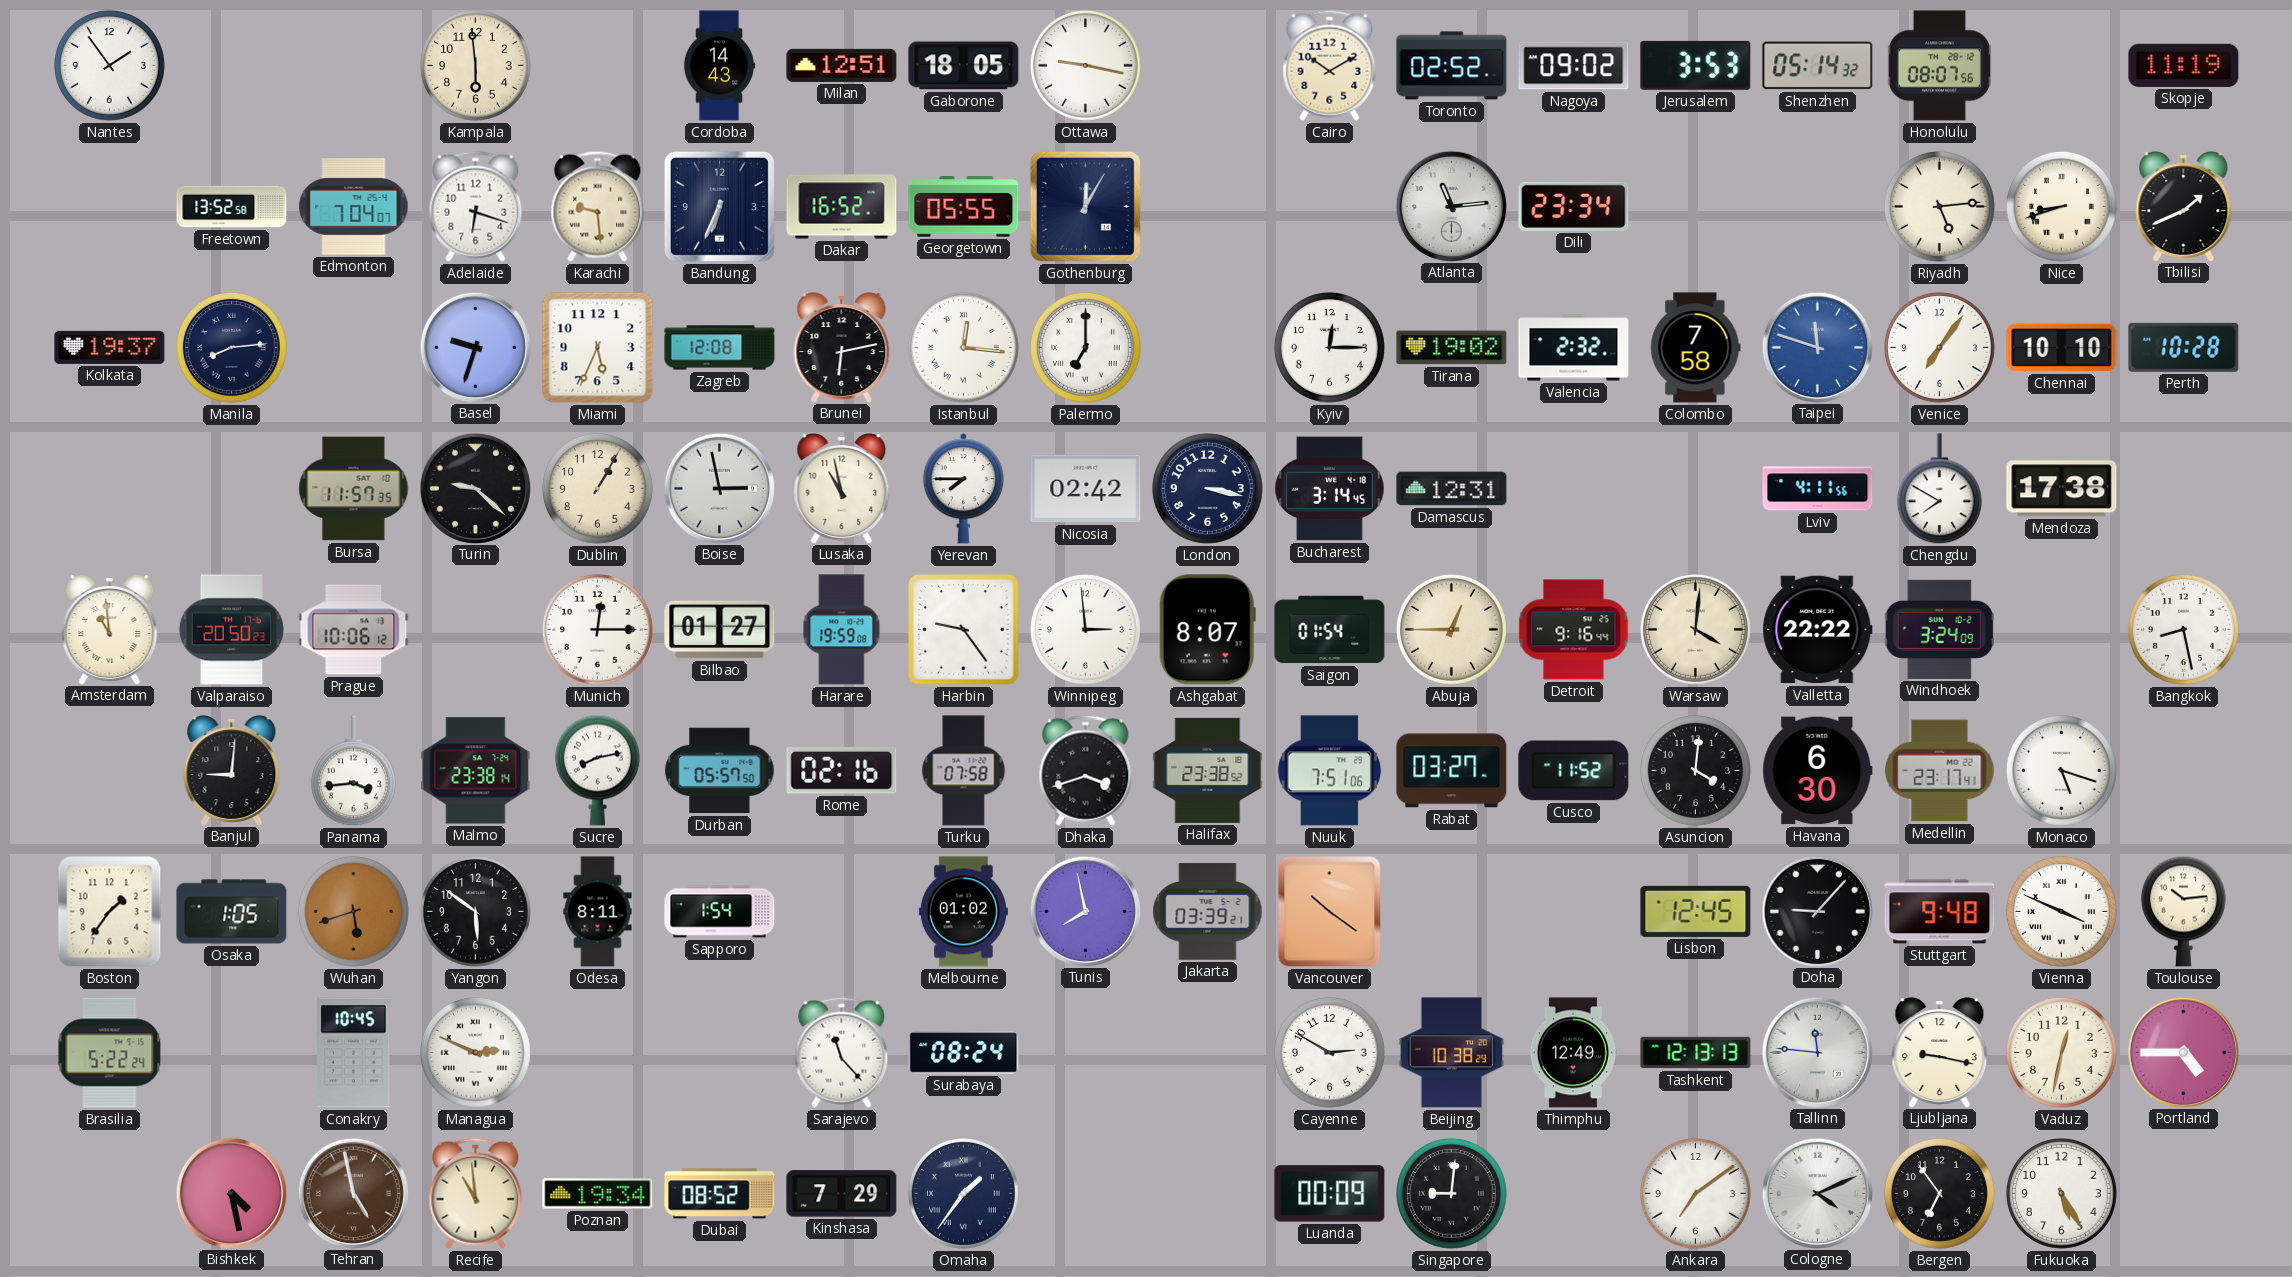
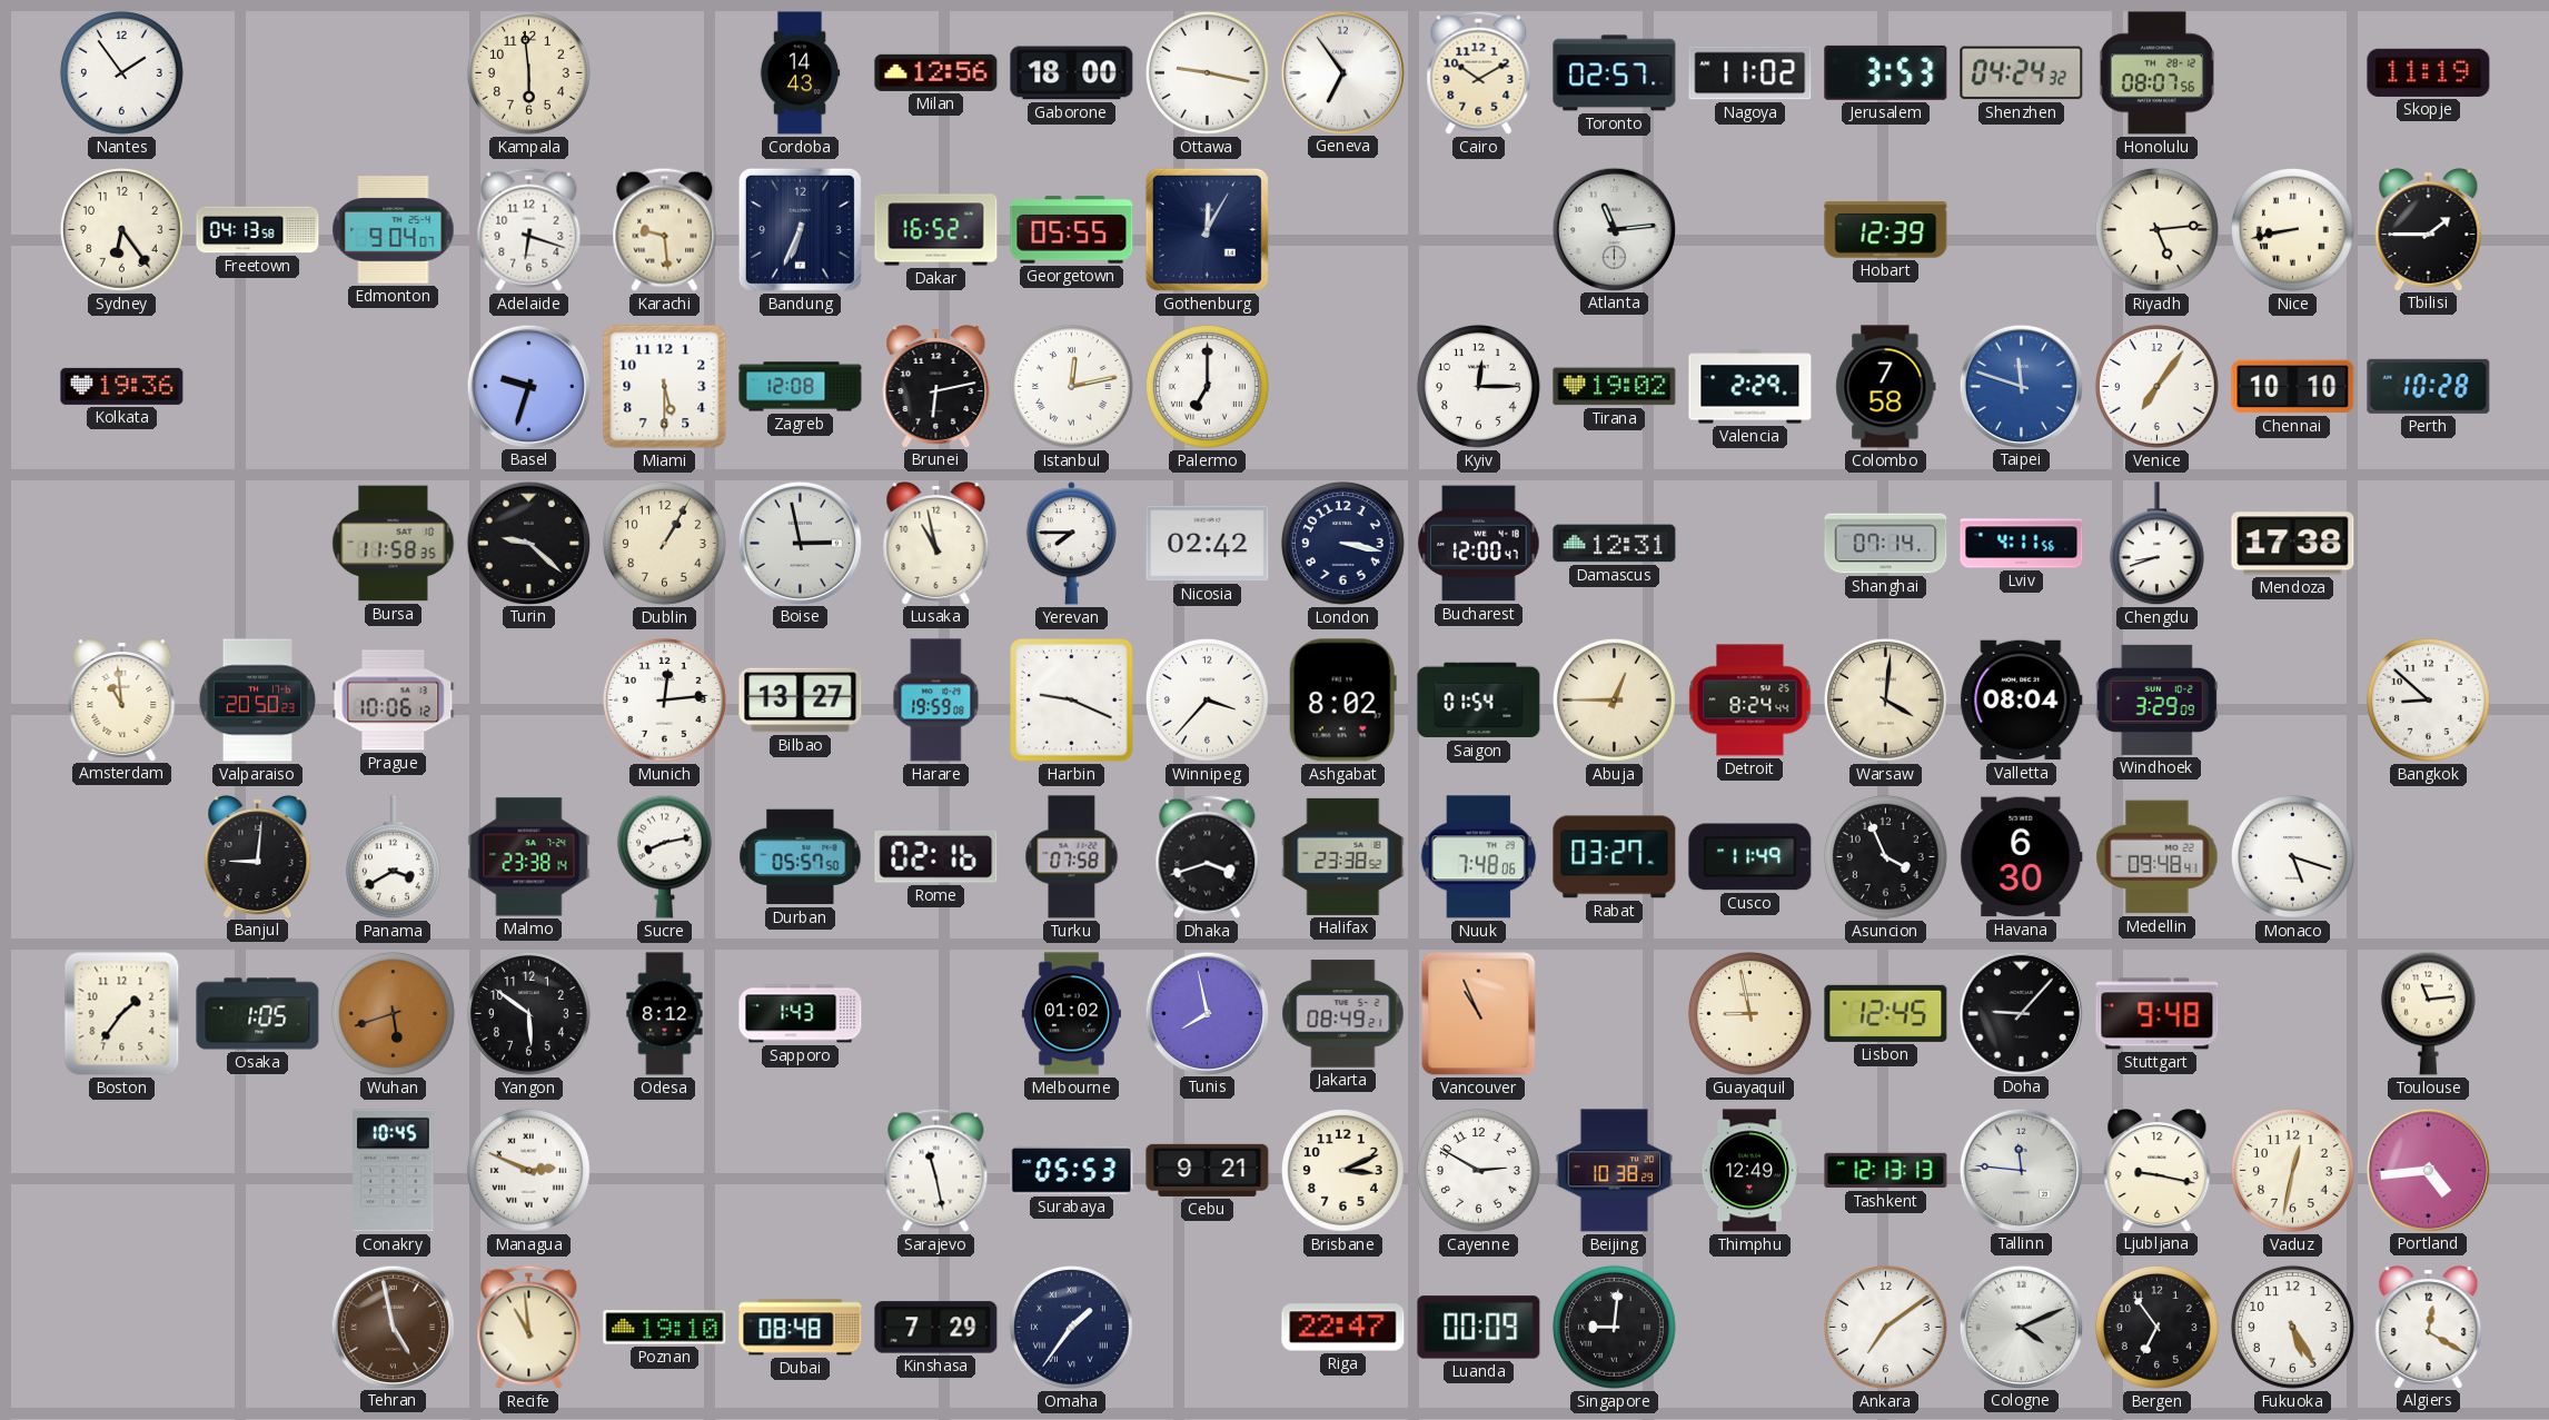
Milan: 12:51 -> 12:56 (936, 72)
Gaborone: 18:05 -> 18:00 (1072, 73)
Geneva: none -> 6:54 (1342, 72)
Toronto: 02:52 -> 02:57 (1615, 73)
Nagoya: 09:02 -> 11:02 (1750, 73)
Shenzhen: 05:14 -> 04:24 (2022, 73)
Sydney: none -> 6:24 (122, 230)
Freetown: 13:52 -> 04:13 (258, 230)
Edmonton: 7:04 -> 9:04 (394, 230)
Dili: 23:34 -> none (1574, 206)
Hobart: none -> 12:39 (1886, 230)
Nice: 8:42 -> 8:43 (2293, 230)
Tbilisi: 1:41 -> 1:45 (2429, 230)
Kolkata: 19:37 -> 19:36 (122, 386)
Manila: 8:14 -> none (232, 348)
Miami: 5:34 -> 5:30 (665, 387)
Istanbul: 12:16 -> 12:13 (1072, 387)
Valencia: 2:32 -> 2:29 (1750, 387)
Bursa: 11:57 -> 11:58 (394, 544)
Bucharest: 3:14 -> 12:00 (1479, 544)
Shanghai: none -> 07:14 (1886, 544)
Chengdu: 7:50 -> 8:42 (2156, 544)
Munich: 12:15 -> 12:14 (665, 701)
Bilbao: 01:27 -> 13:27 (801, 701)
Harbin: 9:24 -> 9:19 (1072, 701)
Winnipeg: 2:59 -> 3:37 (1208, 701)
Ashgabat: 8:07 -> 8:02 (1342, 701)
Detroit: 9:16 -> 8:24 (1750, 701)
Valletta: 22:22 -> 08:04 (2022, 701)
Windhoek: 3:24 -> 3:29 (2156, 699)
Bangkok: 8:28 -> 8:52 (2429, 701)
Panama: 3:44 -> 3:40 (393, 857)
Nuuk: 7:51 -> 7:48 (1479, 857)
Cusco: 11:52 -> 11:49 (1750, 857)
Asuncion: 4:01 -> 3:56 (1886, 857)
Medellin: 23:17 -> 09:48 (2158, 857)
Odesa: 8:11 -> 8:12 (665, 1014)
Sapporo: 1:54 -> 1:43 (801, 1014)
Jakarta: 03:39 -> 08:49 (1343, 1014)
Vancouver: 10:21 -> 10:56 (1479, 1014)
Guayaquil: none -> 8:58 (1750, 1014)
Vienna: 3:49 -> none (2062, 912)
Toulouse: 10:14 -> 11:14 (2428, 1013)
Brasilia: 5:22 -> none (110, 1053)
Sarajevo: 11:23 -> 11:28 (936, 1170)
Surabaya: 08:24 -> 05:53 (1072, 1171)
Cebu: none -> 9:21 (1208, 1170)
Brisbane: none -> 3:11 (1343, 1171)
Portland: 4:45 -> 4:44 (2428, 1170)
Bishkek: 4:28 -> none (231, 1193)
Poznan: 19:34 -> 19:10 (665, 1328)
Dubai: 08:52 -> 08:48 (801, 1328)
Riga: none -> 22:47 (1343, 1328)
Algiers: none -> 12:20 (2429, 1328)
